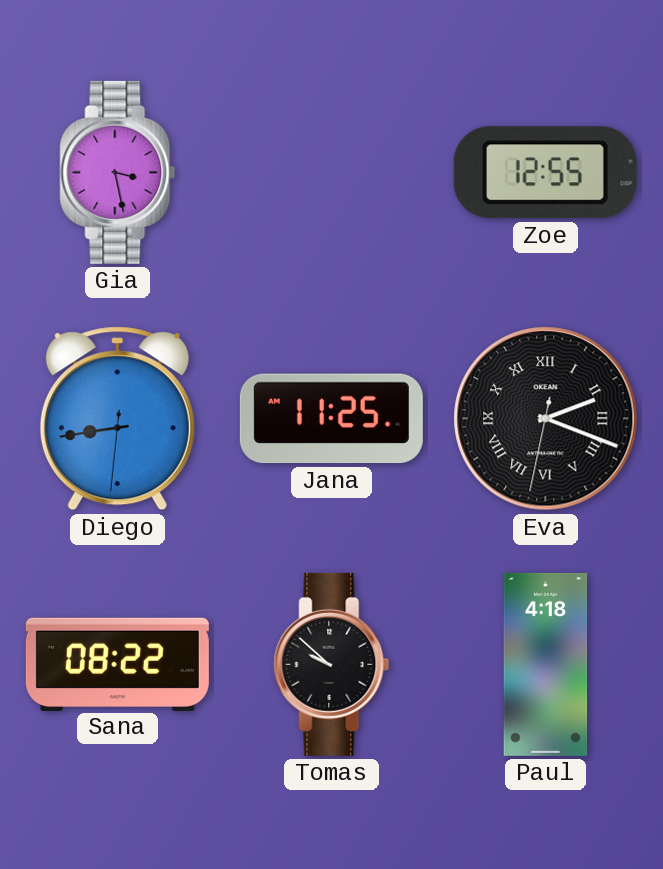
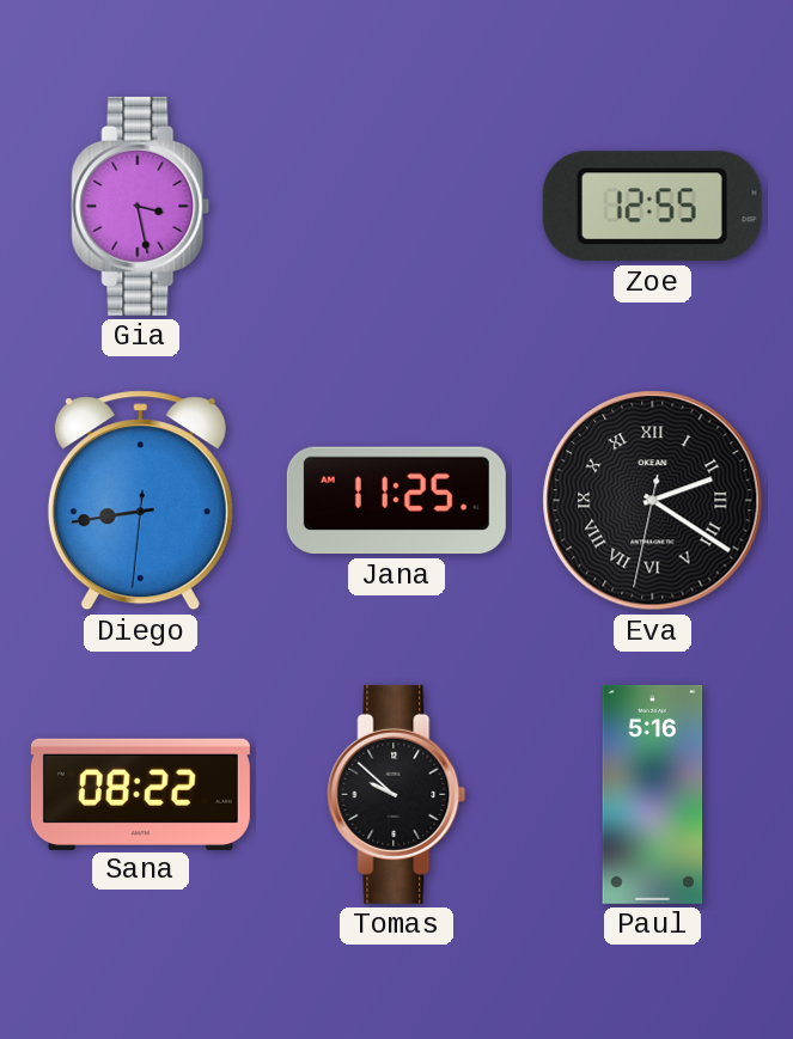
Eva: 2:18 -> 2:20 (653, 501)
Paul: 4:18 -> 5:16 (653, 794)
